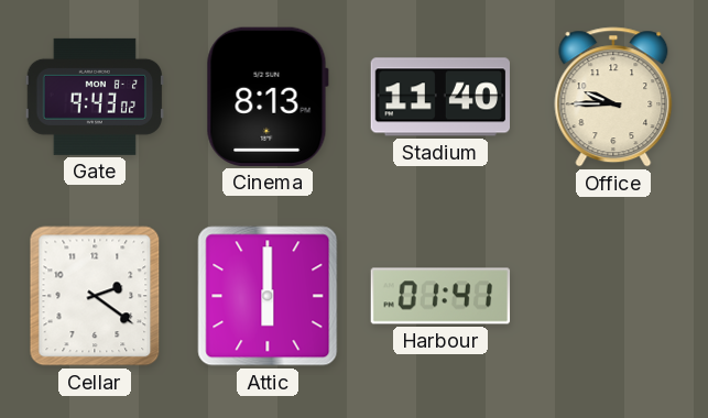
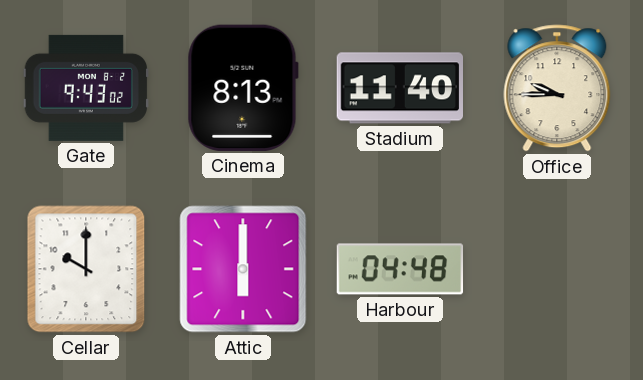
Cellar: 2:21 -> 10:00 (86, 269)
Harbour: 01:41 -> 04:48 (400, 269)
